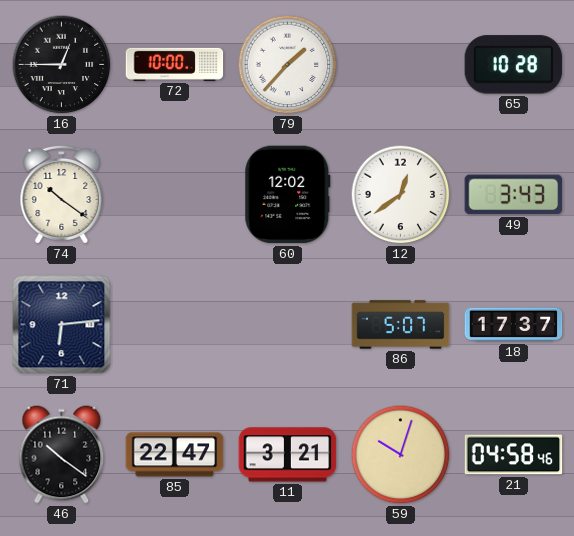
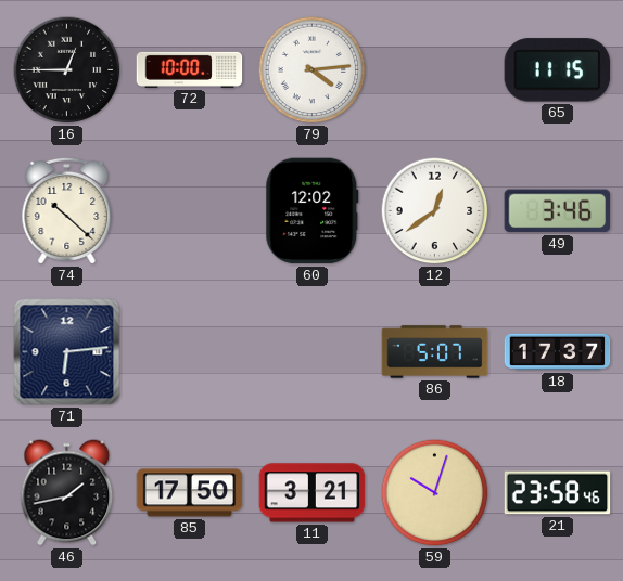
79: 1:37 -> 4:14 (313, 70)
65: 10:28 -> 11:15 (558, 70)
74: 10:21 -> 10:22 (67, 210)
49: 3:43 -> 3:46 (558, 211)
46: 10:21 -> 1:43 (67, 493)
85: 22:47 -> 17:50 (190, 493)
21: 04:58 -> 23:58 (558, 493)
